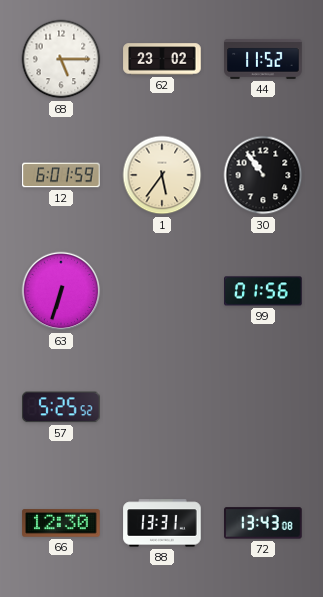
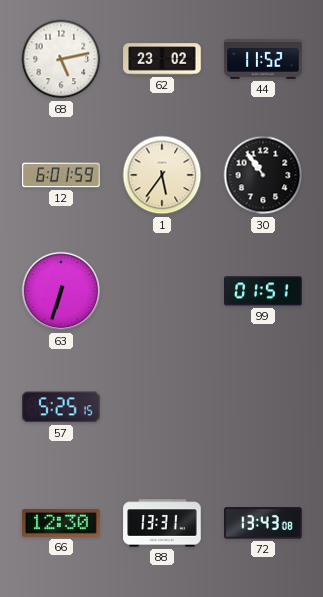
68: 5:15 -> 5:13 (61, 59)
99: 01:56 -> 01:51 (263, 291)
57: 5:25:52 -> 5:25:15 (62, 407)
